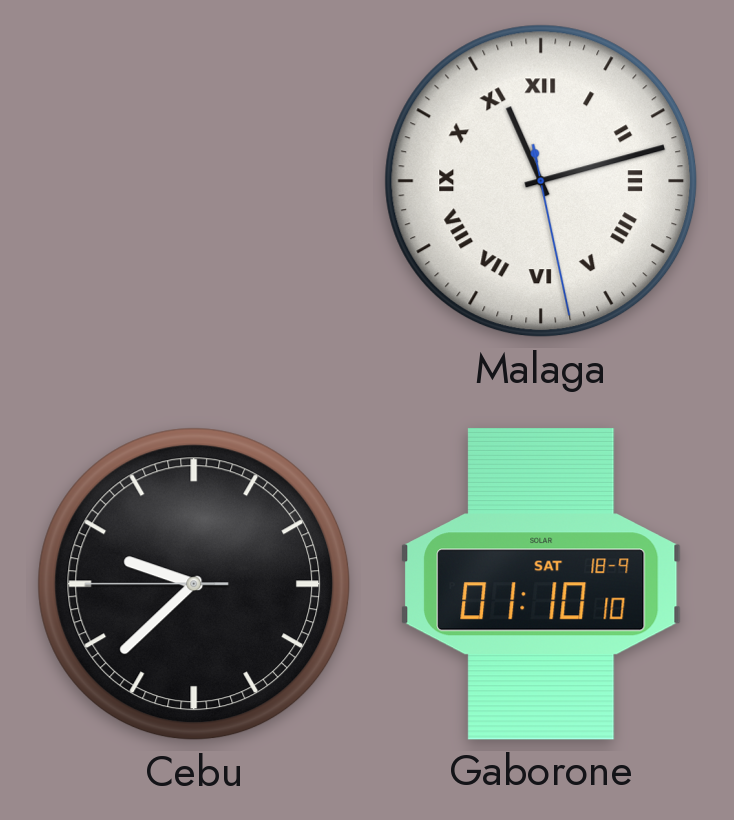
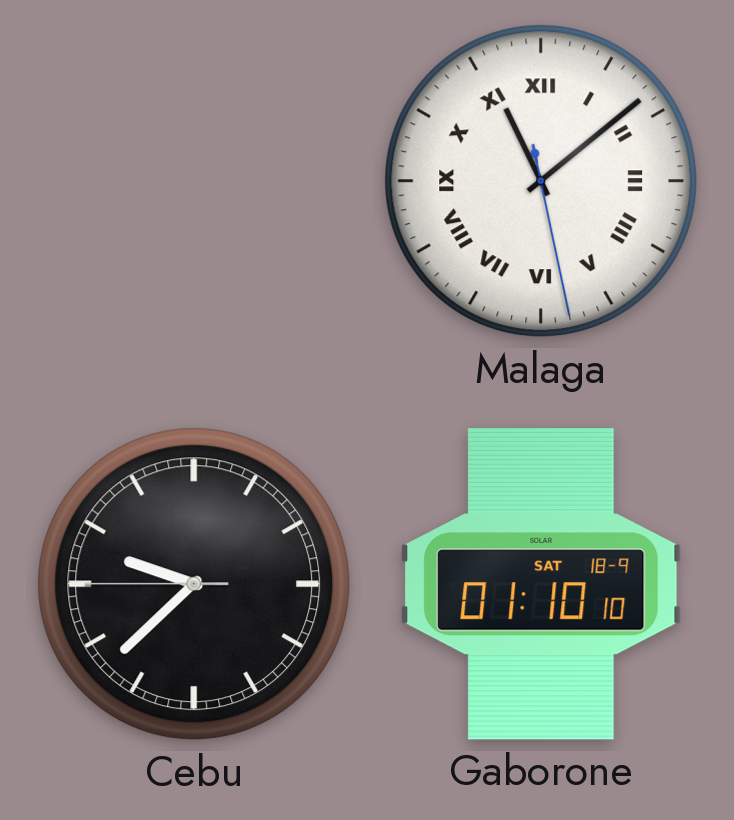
Malaga: 11:12 -> 11:08 (541, 181)
